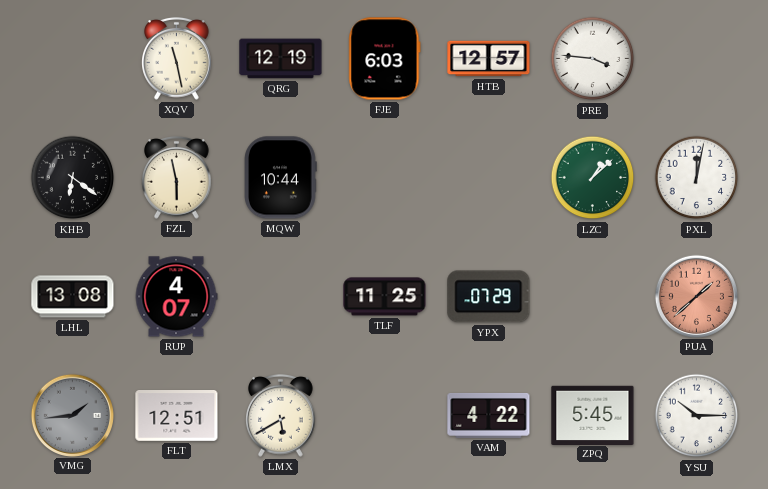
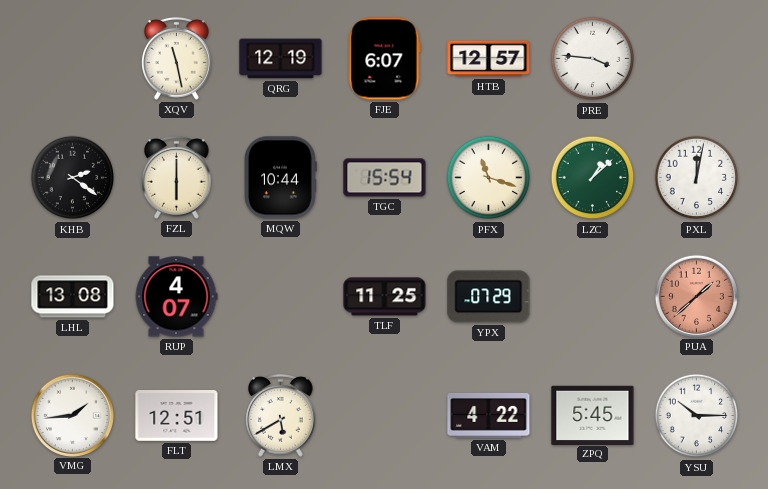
FJE: 6:03 -> 6:07 (385, 59)
KHB: 6:21 -> 2:21 (73, 178)
FZL: 5:58 -> 6:00 (177, 177)
TGC: none -> 15:54 (385, 178)
PFX: none -> 11:18 (489, 178)
VMG dial: grey -> white (72, 415)
